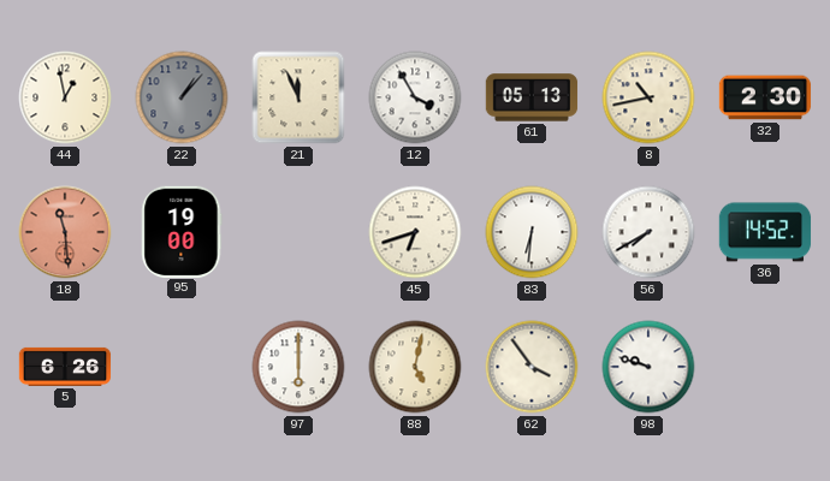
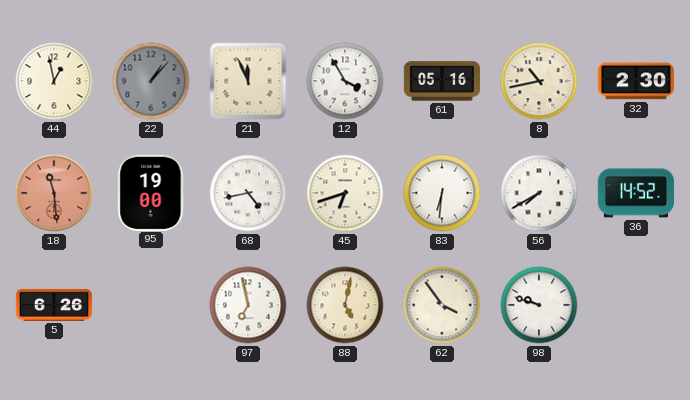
61: 05:13 -> 05:16 (442, 81)
68: none -> 4:43 (248, 193)
97: 6:00 -> 6:58 (248, 305)
